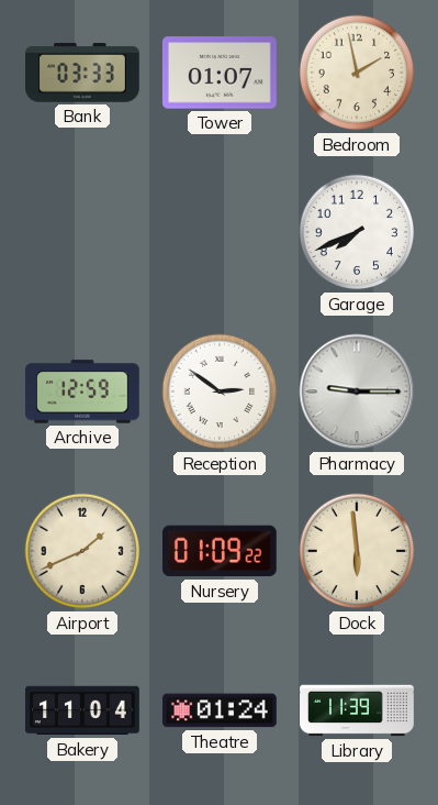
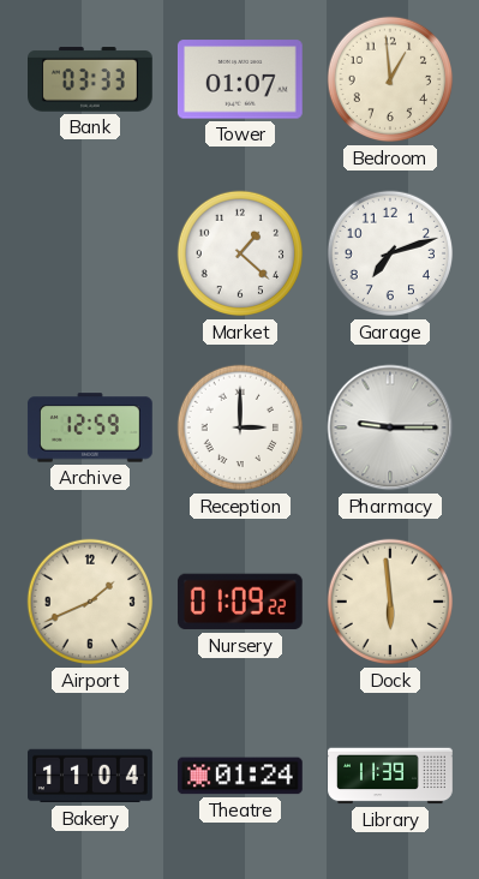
Bedroom: 1:58 -> 12:59 (390, 79)
Market: none -> 1:22 (240, 253)
Garage: 7:41 -> 7:12 (390, 253)
Reception: 2:51 -> 3:00 (240, 427)
